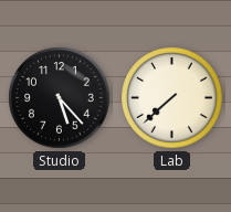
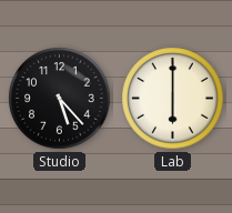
Lab: 7:38 -> 6:00 (173, 99)
